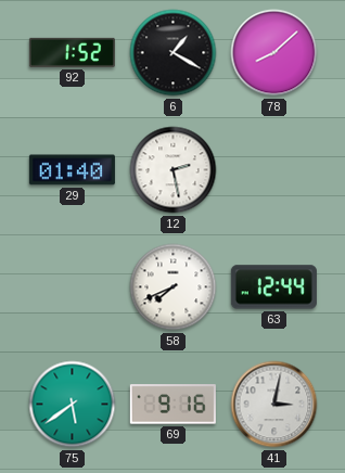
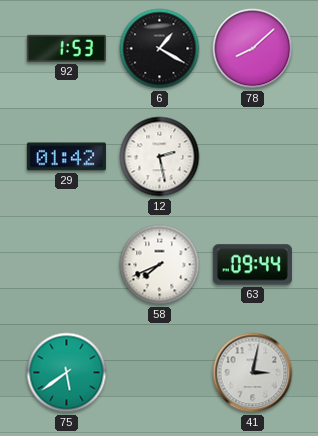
92: 1:52 -> 1:53 (66, 48)
29: 01:40 -> 01:42 (66, 157)
63: 12:44 -> 09:44 (252, 265)
69: 9:16 -> none (173, 405)
